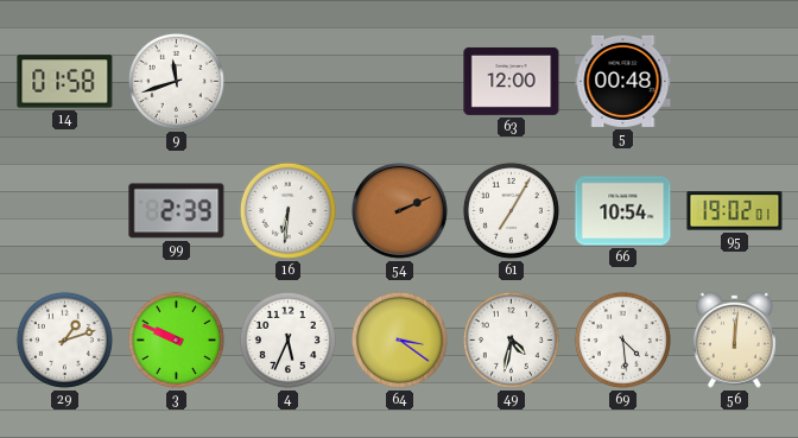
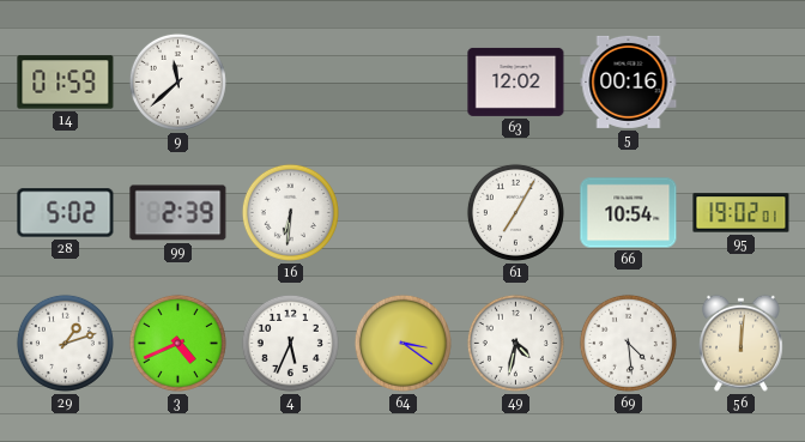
14: 01:58 -> 01:59 (66, 83)
9: 11:42 -> 11:38 (177, 81)
63: 12:00 -> 12:02 (516, 81)
5: 00:48 -> 00:16 (629, 81)
28: none -> 5:02 (66, 213)
54: 2:11 -> none (400, 211)
3: 9:49 -> 4:41 (177, 343)
